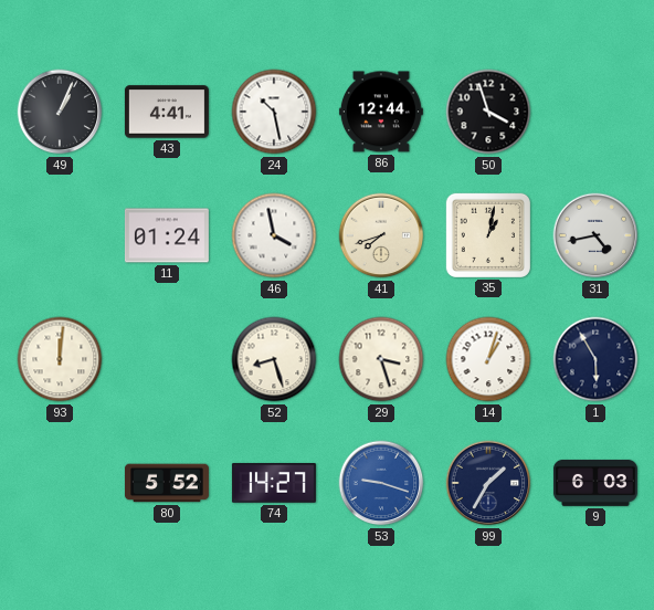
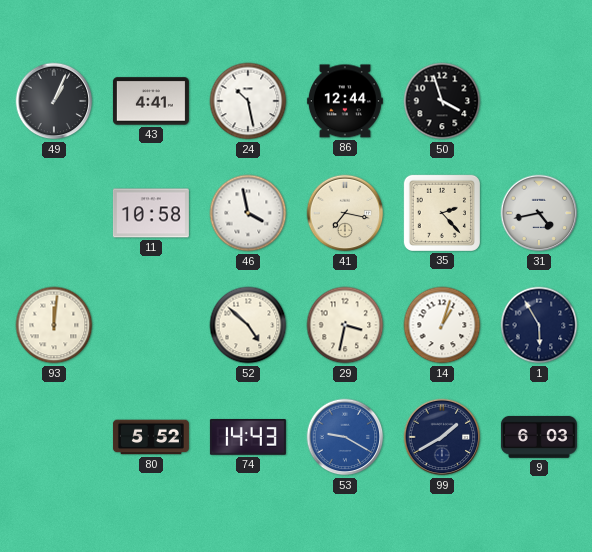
11: 01:24 -> 10:58 (151, 213)
41: 7:42 -> 7:17 (345, 213)
35: 1:02 -> 2:23 (442, 213)
52: 8:27 -> 4:52 (248, 325)
29: 3:27 -> 3:32 (345, 325)
74: 14:27 -> 14:43 (248, 437)
53: 9:18 -> 9:20 (345, 437)
99: 1:35 -> 1:40 (442, 437)
